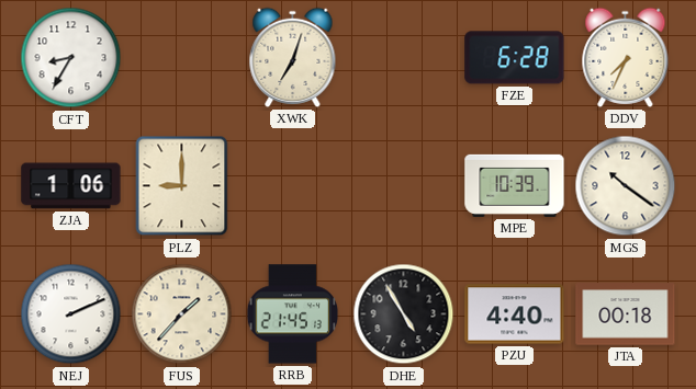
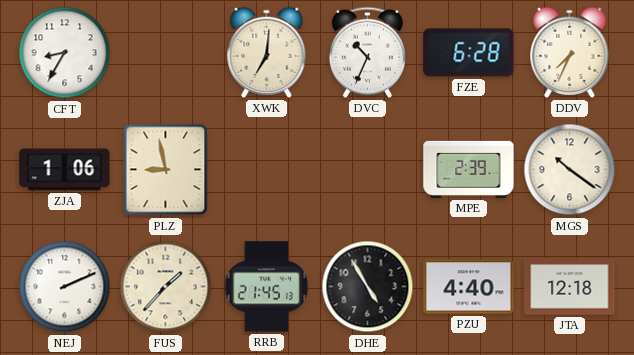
XWK: 7:03 -> 7:01 (267, 52)
DVC: none -> 10:34 (367, 52)
PLZ: 9:00 -> 8:58 (166, 170)
MPE: 10:39 -> 2:39 (469, 169)
JTA: 00:18 -> 12:18 (570, 287)
